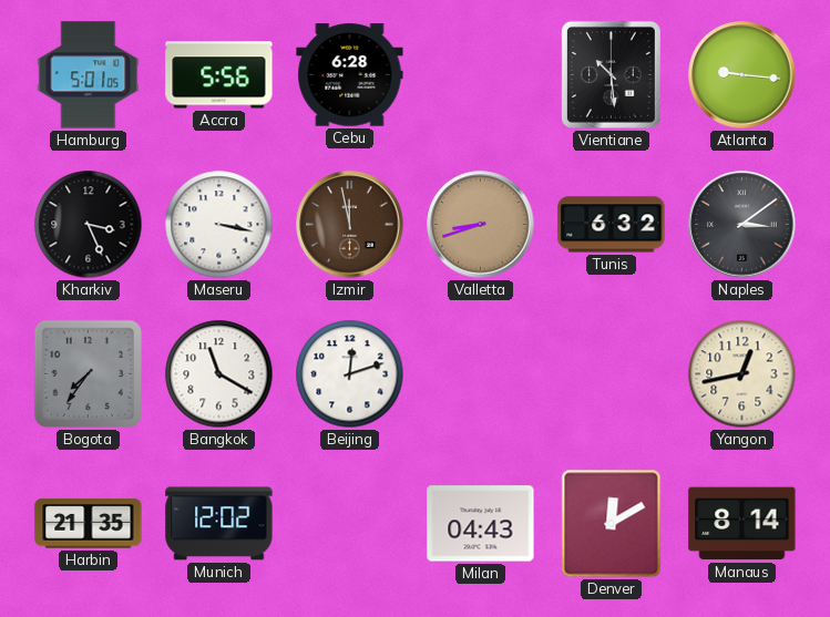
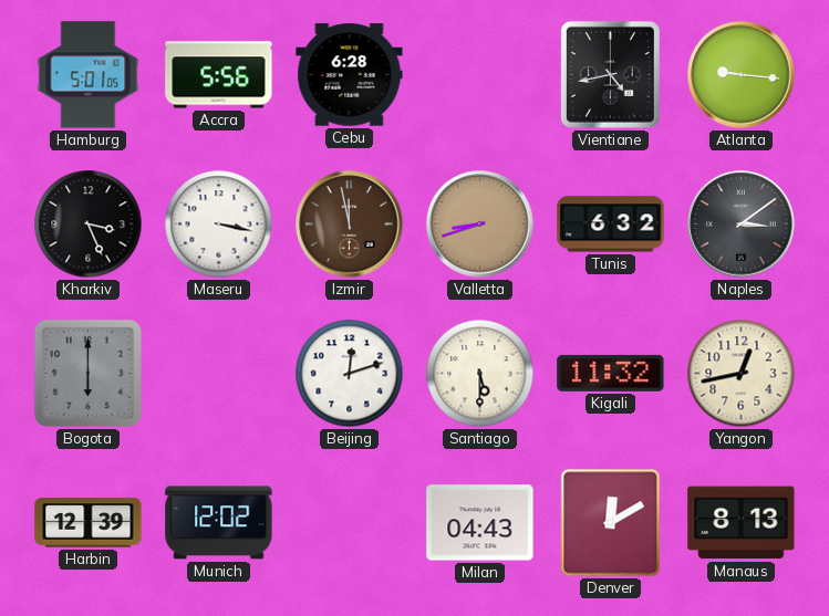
Vientiane: 10:29 -> 4:43 (610, 74)
Bogota: 7:36 -> 6:00 (87, 373)
Bangkok: 11:20 -> none (219, 374)
Santiago: none -> 5:30 (480, 374)
Kigali: none -> 11:32 (611, 373)
Harbin: 21:35 -> 12:39 (89, 523)
Manaus: 8:14 -> 8:13 (742, 523)
